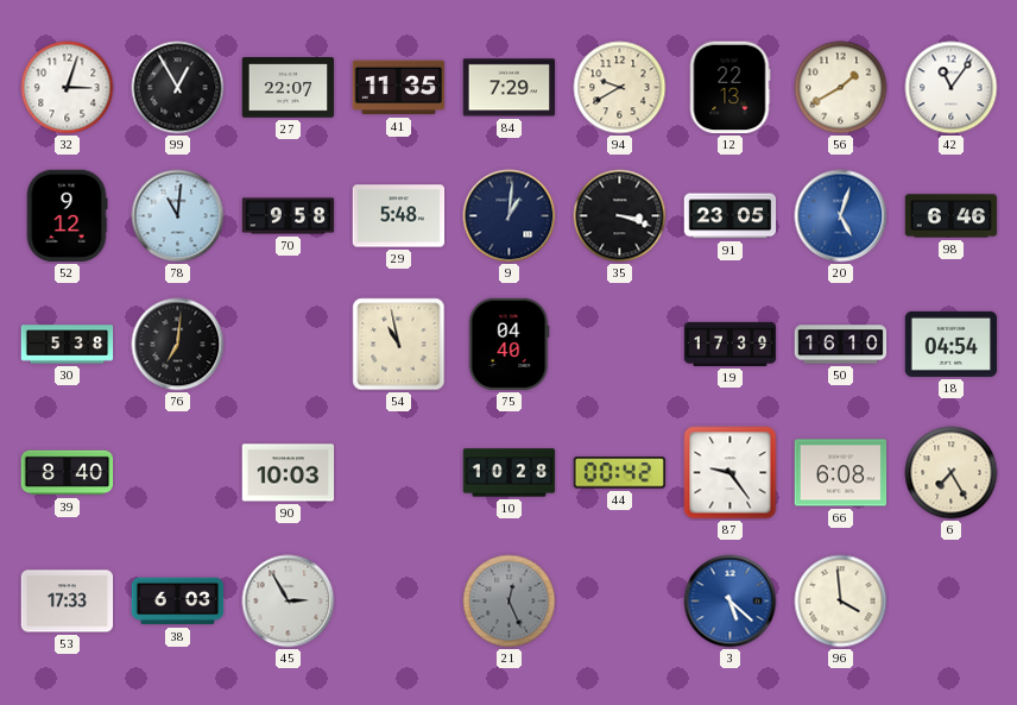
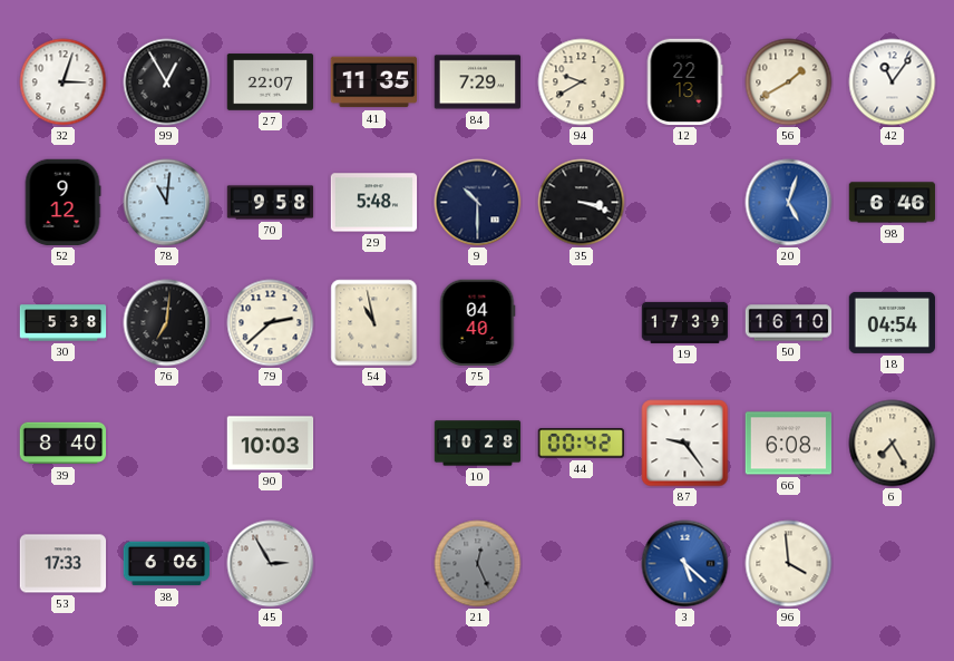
9: 1:01 -> 10:30 (478, 203)
91: 23:05 -> none (731, 216)
79: none -> 2:38 (271, 323)
38: 6:03 -> 6:06 (167, 564)
